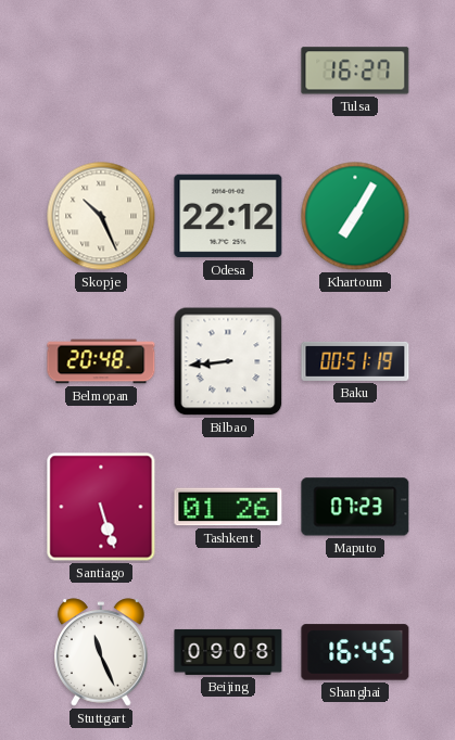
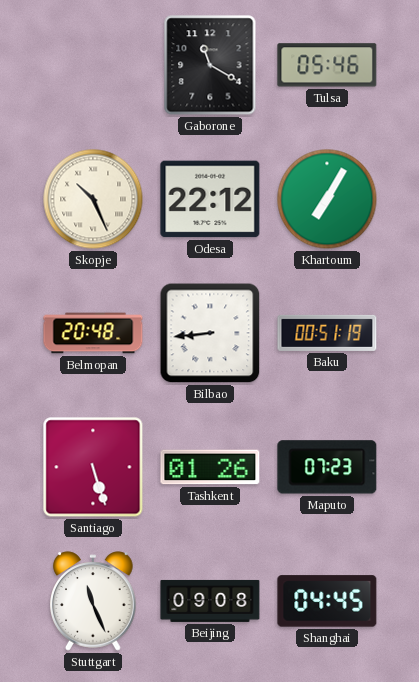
Gaborone: none -> 11:20 (210, 65)
Tulsa: 16:27 -> 05:46 (327, 65)
Shanghai: 16:45 -> 04:45 (327, 601)
